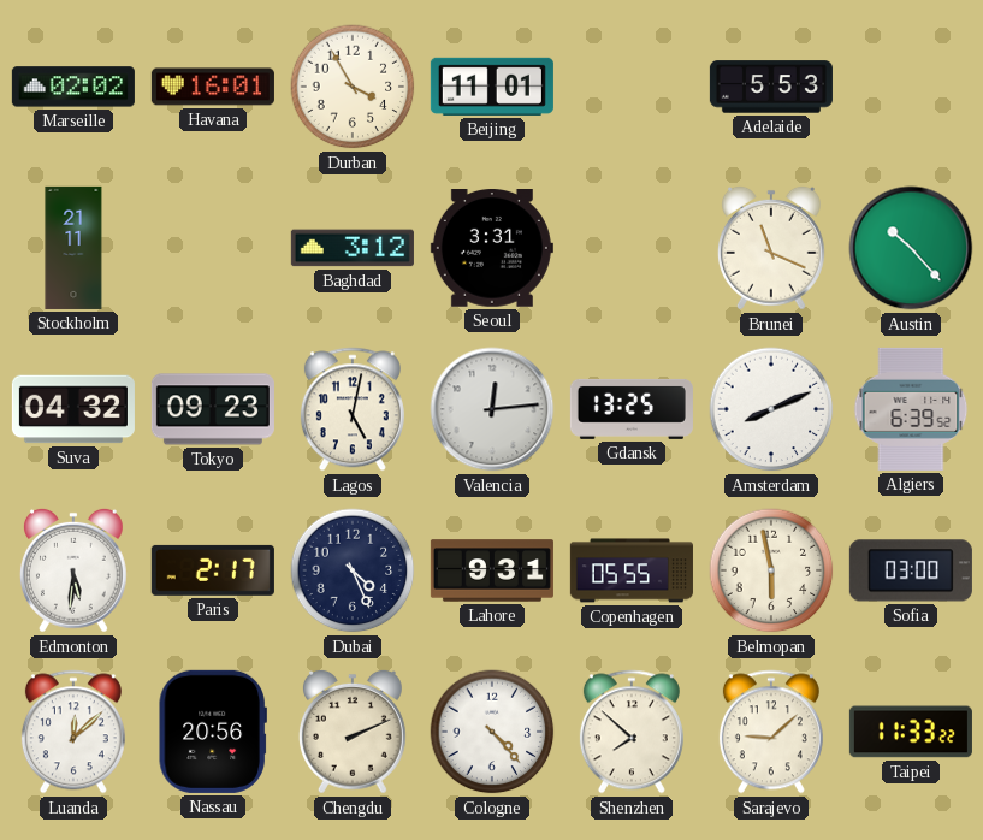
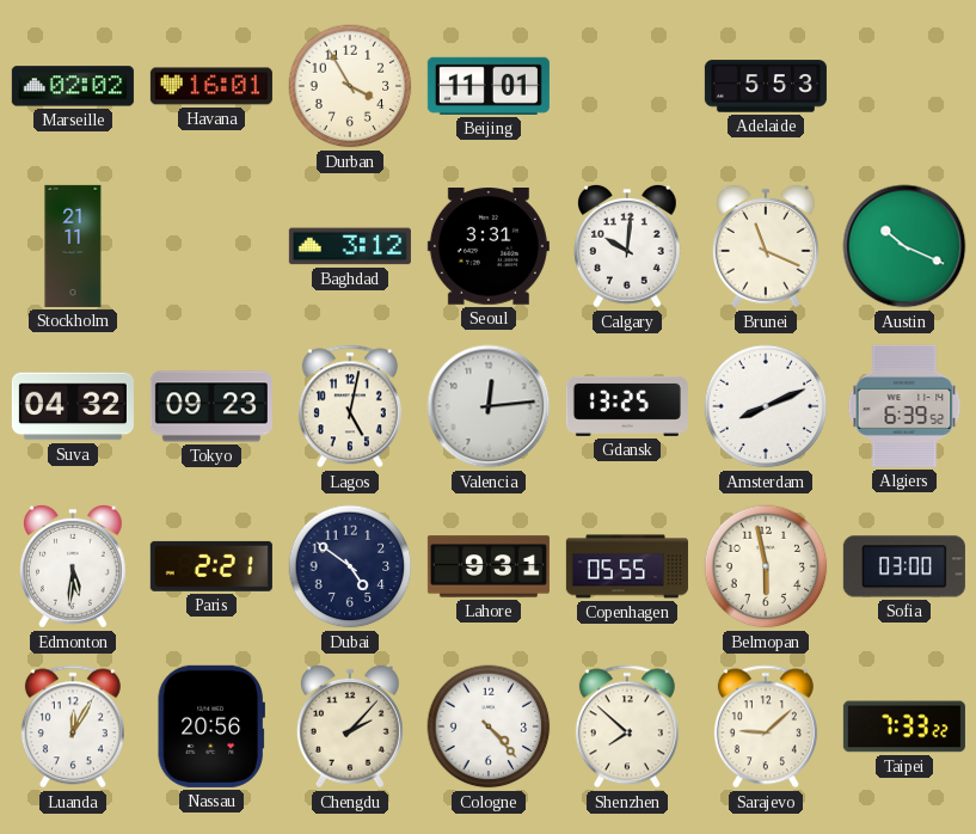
Calgary: none -> 10:01 (627, 246)
Austin: 10:23 -> 10:19 (904, 246)
Paris: 2:17 -> 2:21 (211, 566)
Dubai: 4:26 -> 4:51 (350, 566)
Luanda: 12:08 -> 12:05 (73, 726)
Chengdu: 2:11 -> 2:07 (350, 726)
Taipei: 11:33 -> 7:33 (904, 726)
